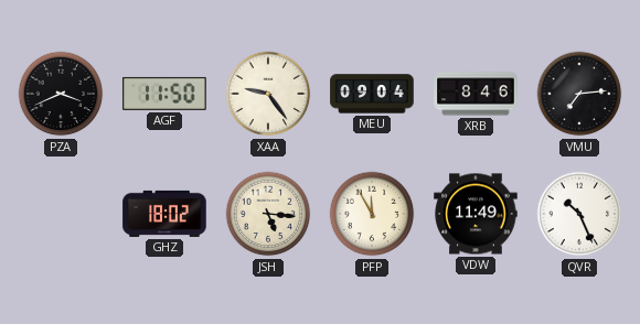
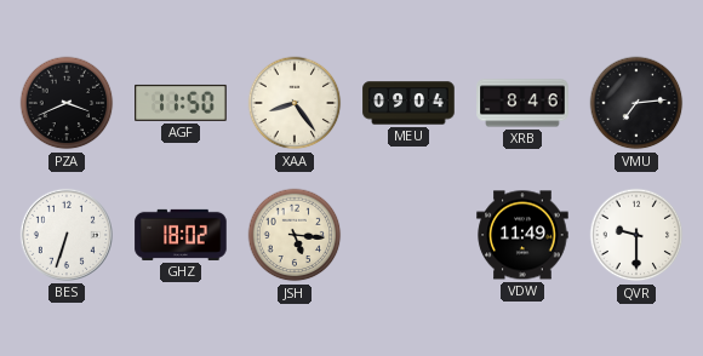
XAA: 9:24 -> 8:24 (295, 103)
BES: none -> 6:33 (67, 235)
PFP: 11:55 -> none (372, 214)
QVR: 10:26 -> 9:30 (636, 235)
